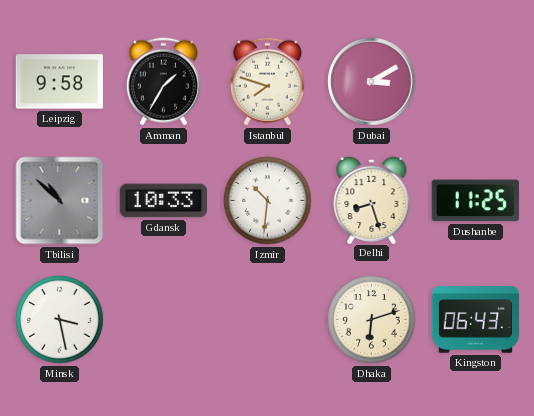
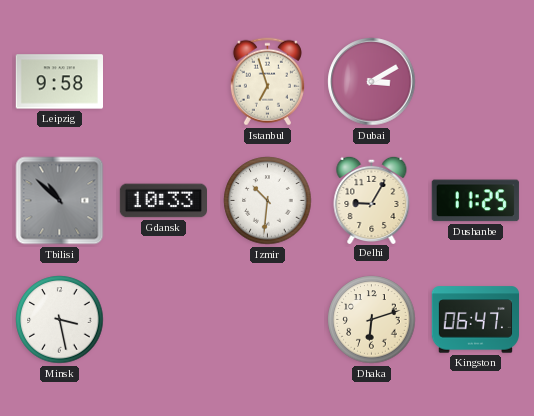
Amman: 1:35 -> none (163, 82)
Istanbul: 7:48 -> 6:57 (267, 82)
Delhi: 8:27 -> 9:05 (372, 199)
Kingston: 06:43 -> 06:47 (476, 320)
